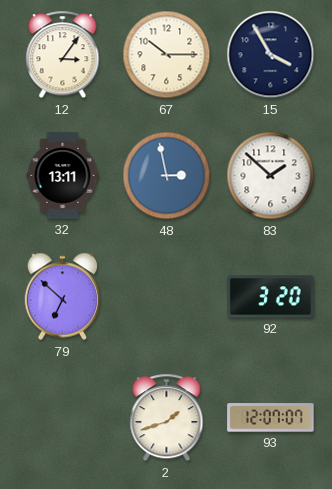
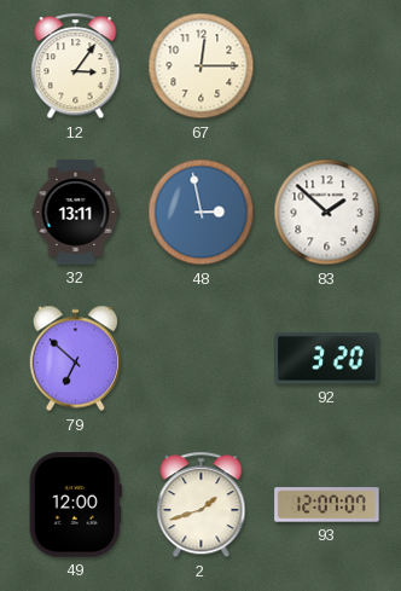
67: 10:15 -> 12:15 (202, 66)
15: 3:55 -> none (271, 55)
49: none -> 12:00 (75, 505)
